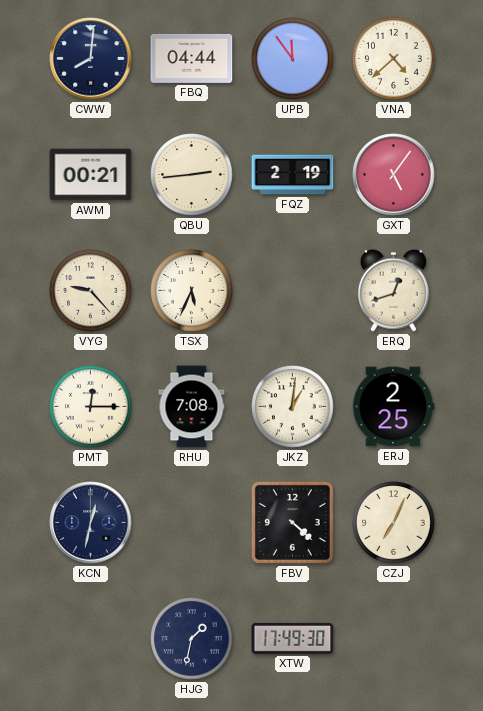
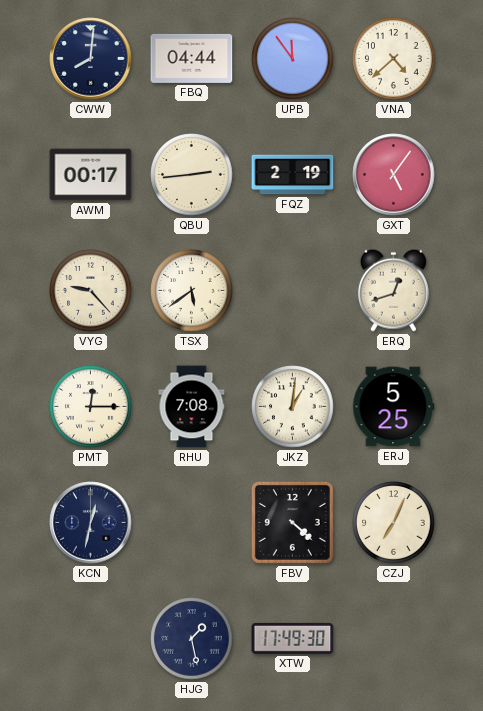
AWM: 00:21 -> 00:17 (91, 175)
TSX: 5:34 -> 5:39 (192, 291)
ERJ: 2:25 -> 5:25 (393, 407)
HJG: 1:32 -> 1:28 (192, 639)
